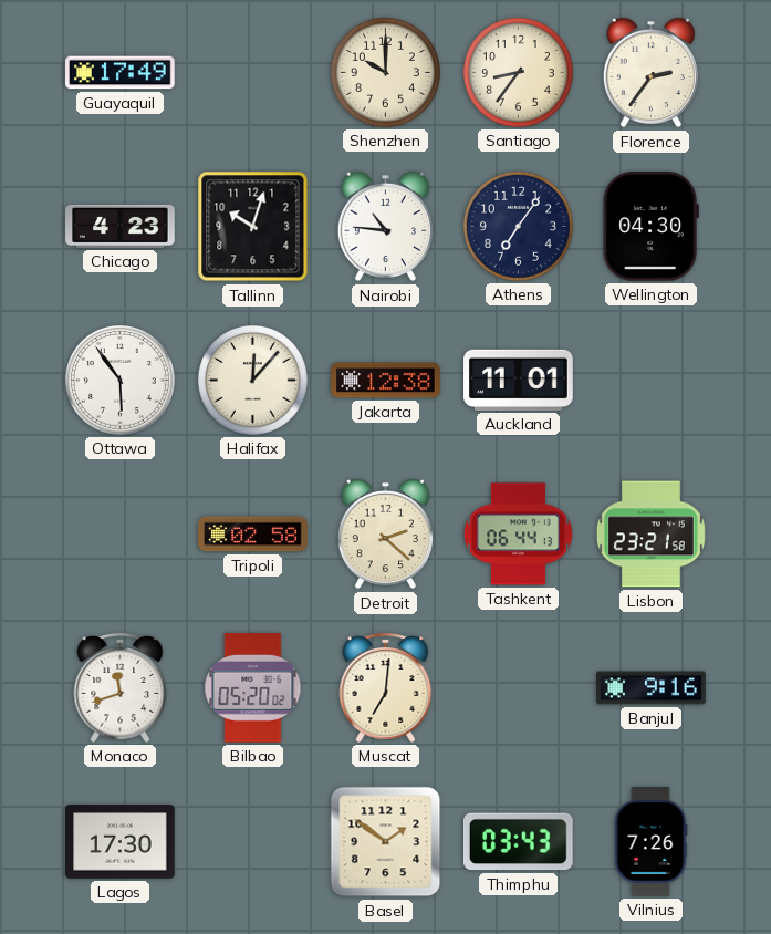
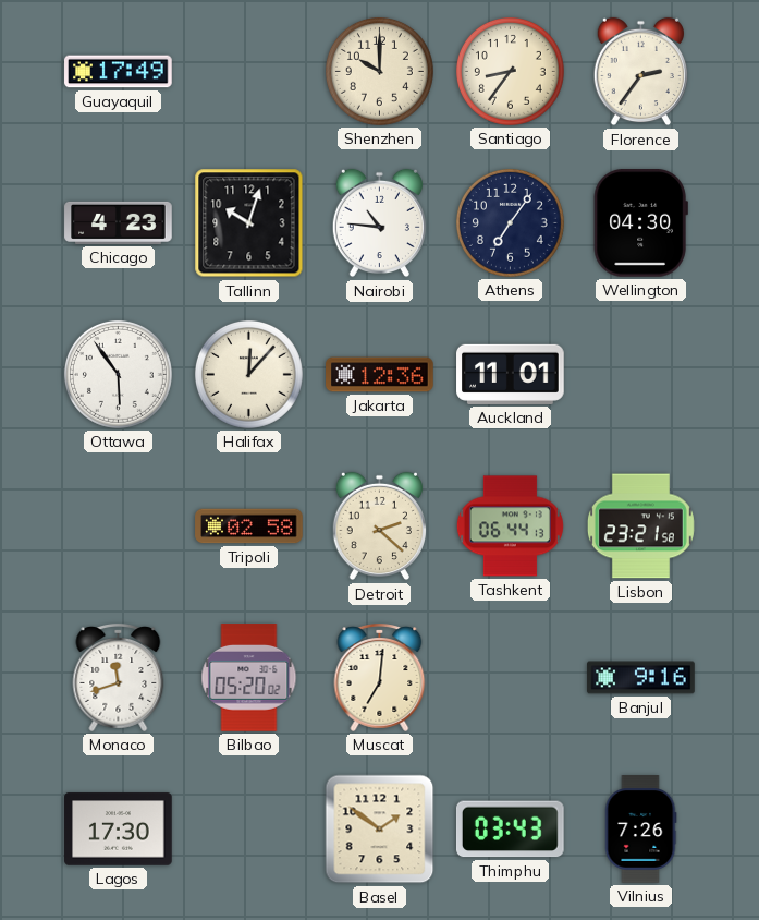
Jakarta: 12:38 -> 12:36 (380, 375)
